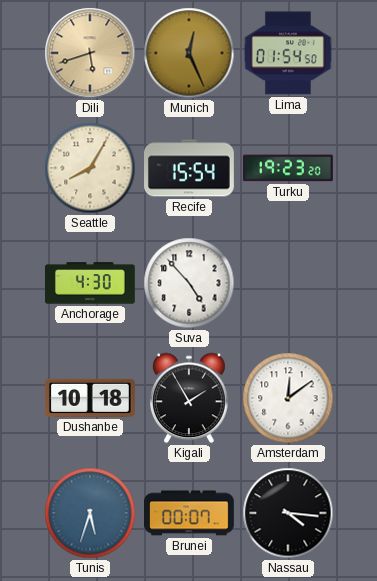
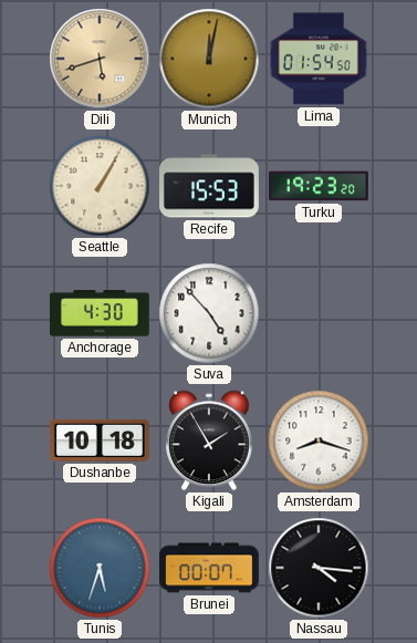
Munich: 12:26 -> 12:02 (209, 59)
Seattle: 8:05 -> 1:05 (100, 186)
Recife: 15:54 -> 15:53 (210, 186)
Amsterdam: 12:09 -> 8:18 (319, 440)
